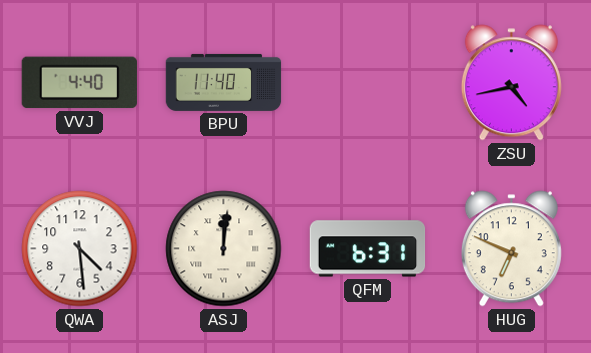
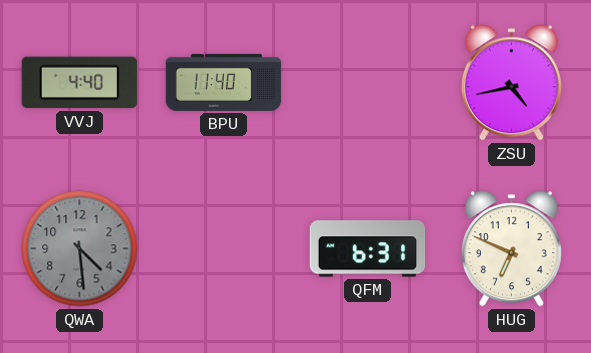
QWA dial: white -> grey (80, 249)
ASJ: 12:01 -> none (224, 249)
